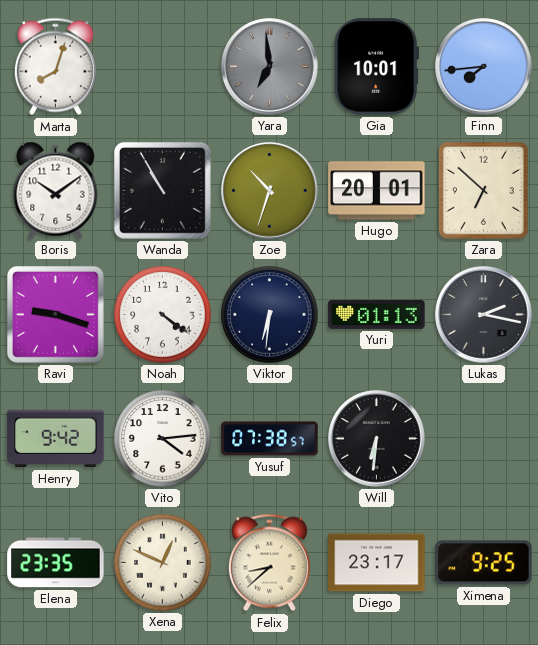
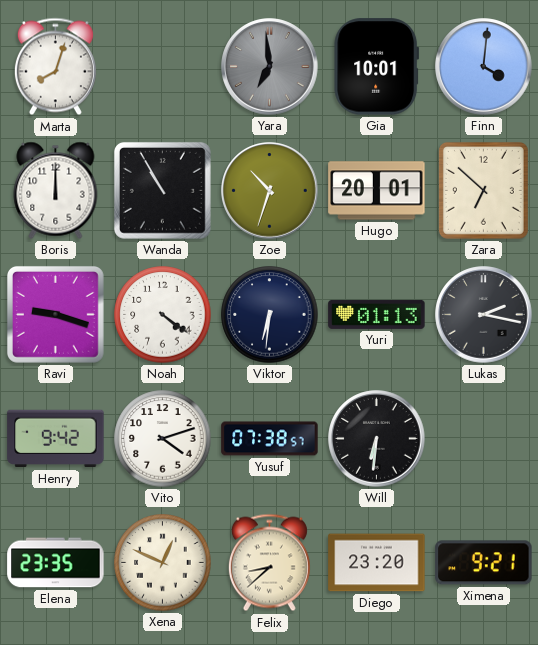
Finn: 7:44 -> 4:01 (484, 67)
Boris: 10:09 -> 12:00 (56, 190)
Vito: 4:14 -> 4:12 (163, 439)
Diego: 23:17 -> 23:20 (377, 563)
Ximena: 9:25 -> 9:21 (484, 563)
